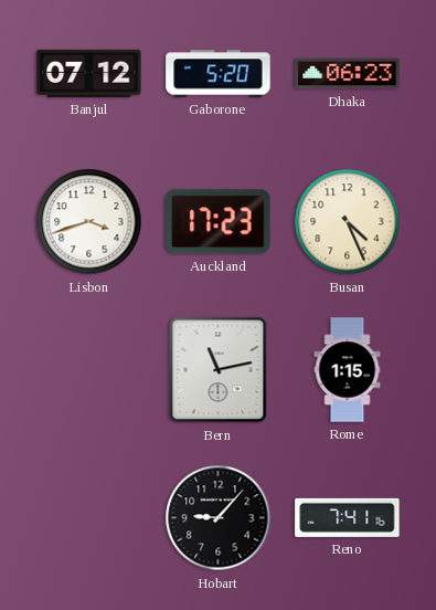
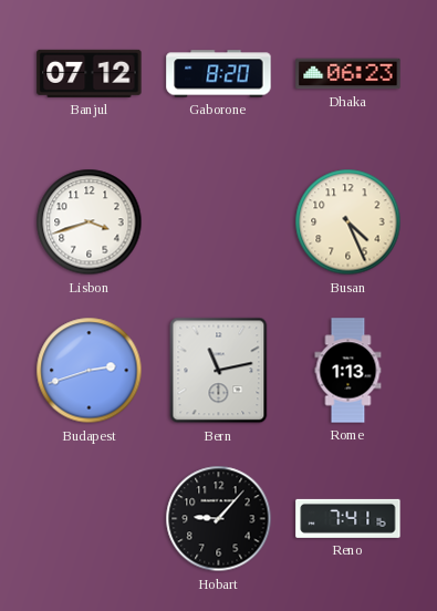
Gaborone: 5:20 -> 8:20 (219, 74)
Auckland: 17:23 -> none (219, 222)
Budapest: none -> 2:42 (90, 371)
Rome: 1:15 -> 1:13 (348, 371)
